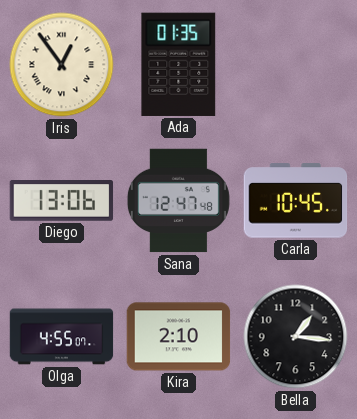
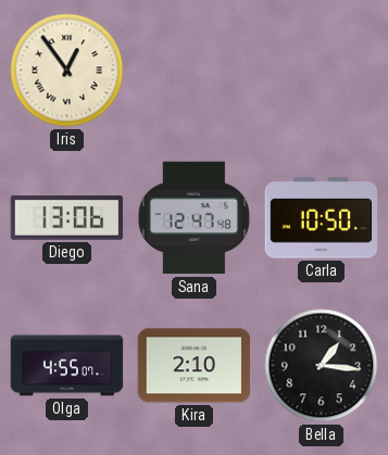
Ada: 01:35 -> none (179, 64)
Carla: 10:45 -> 10:50 (322, 218)
